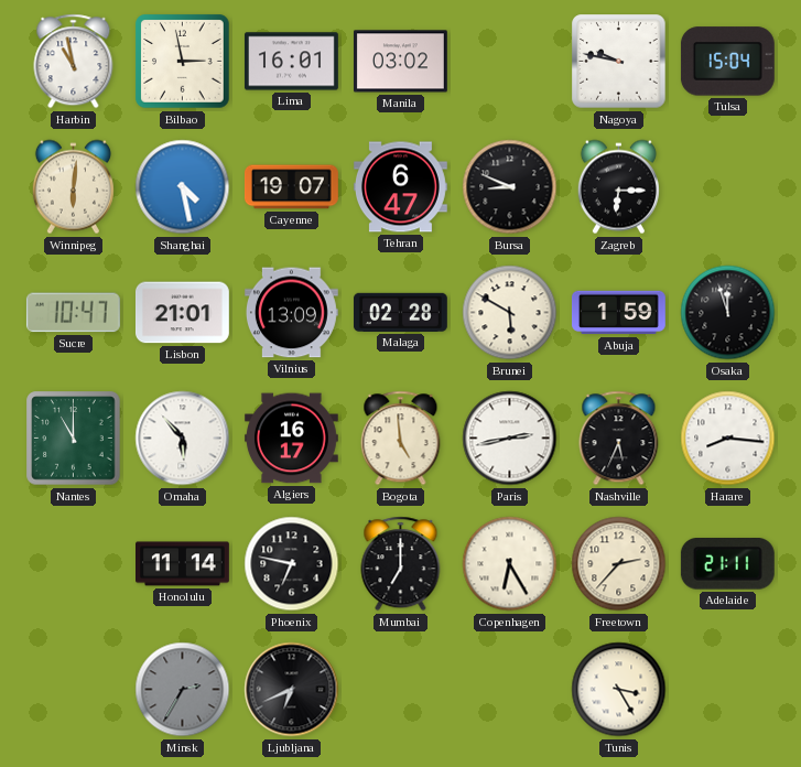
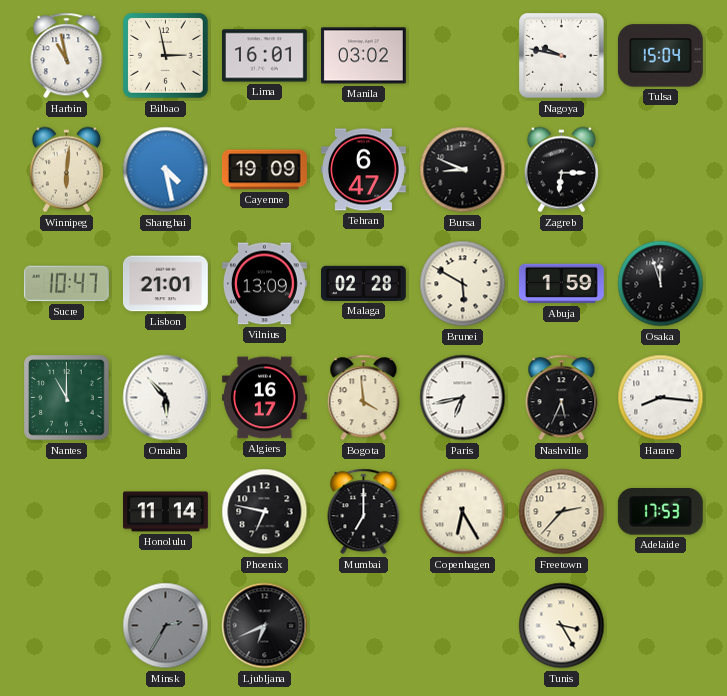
Cayenne: 19:07 -> 19:09 (264, 170)
Bogota: 4:59 -> 3:59 (364, 398)
Paris: 2:43 -> 6:43 (463, 398)
Adelaide: 21:11 -> 17:53 (660, 512)
